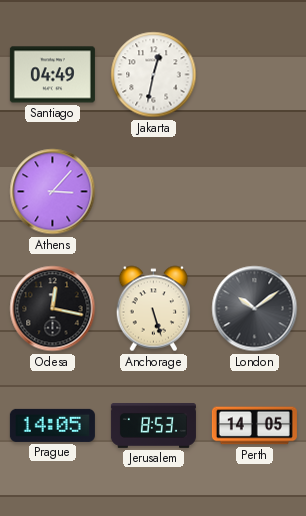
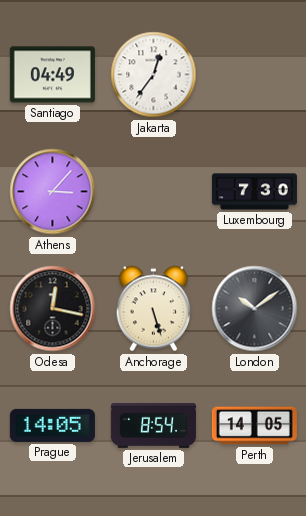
Jakarta: 12:32 -> 12:36 (154, 75)
Luxembourg: none -> 7:30 (254, 192)
Jerusalem: 8:53 -> 8:54 (153, 426)
